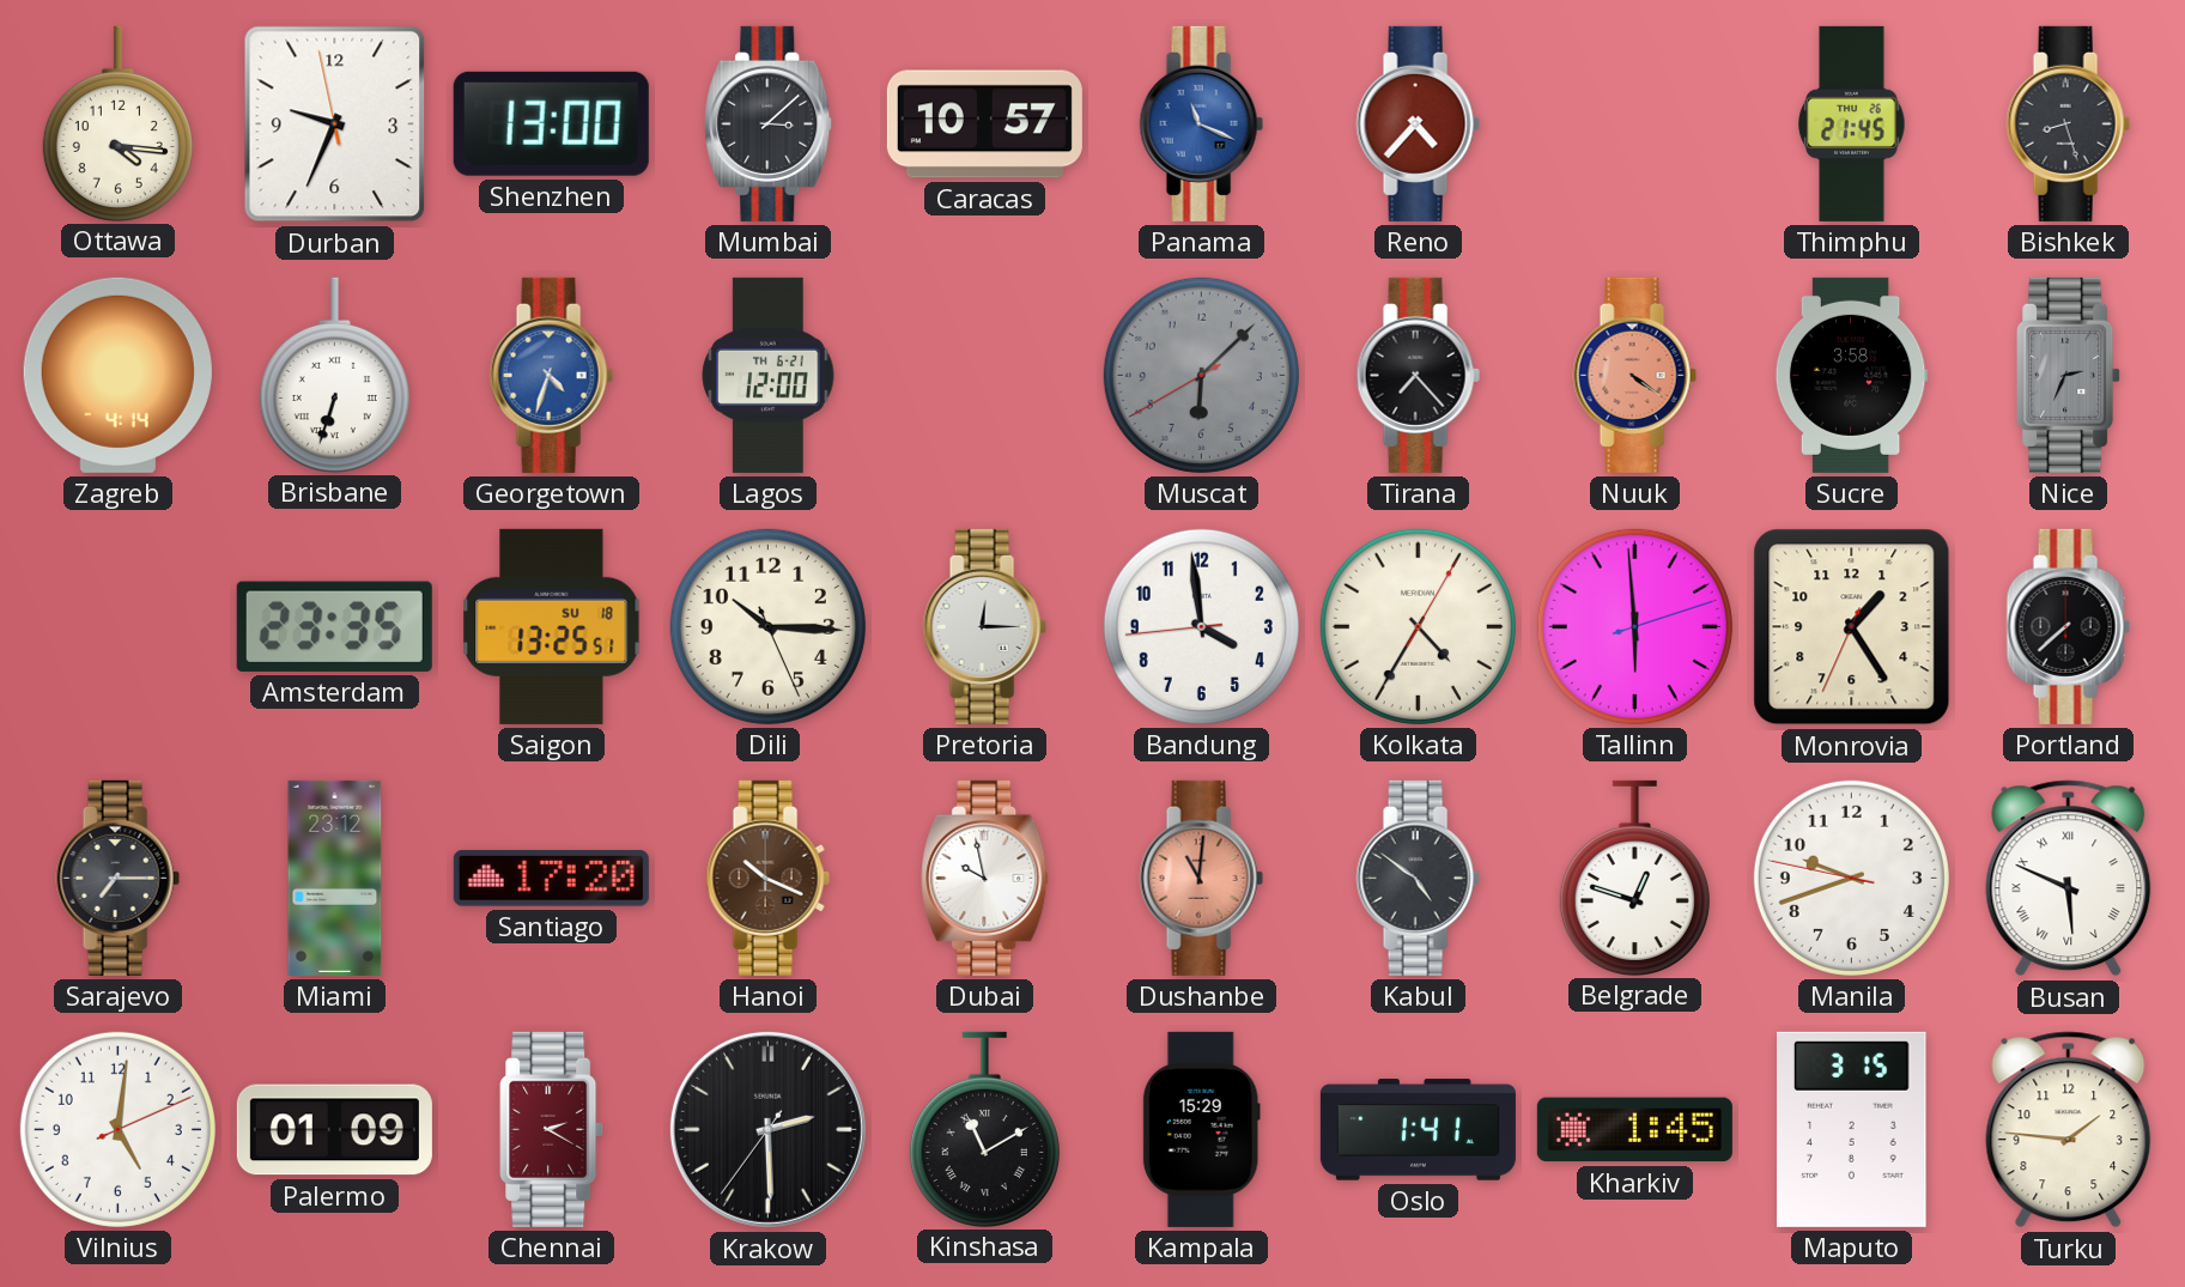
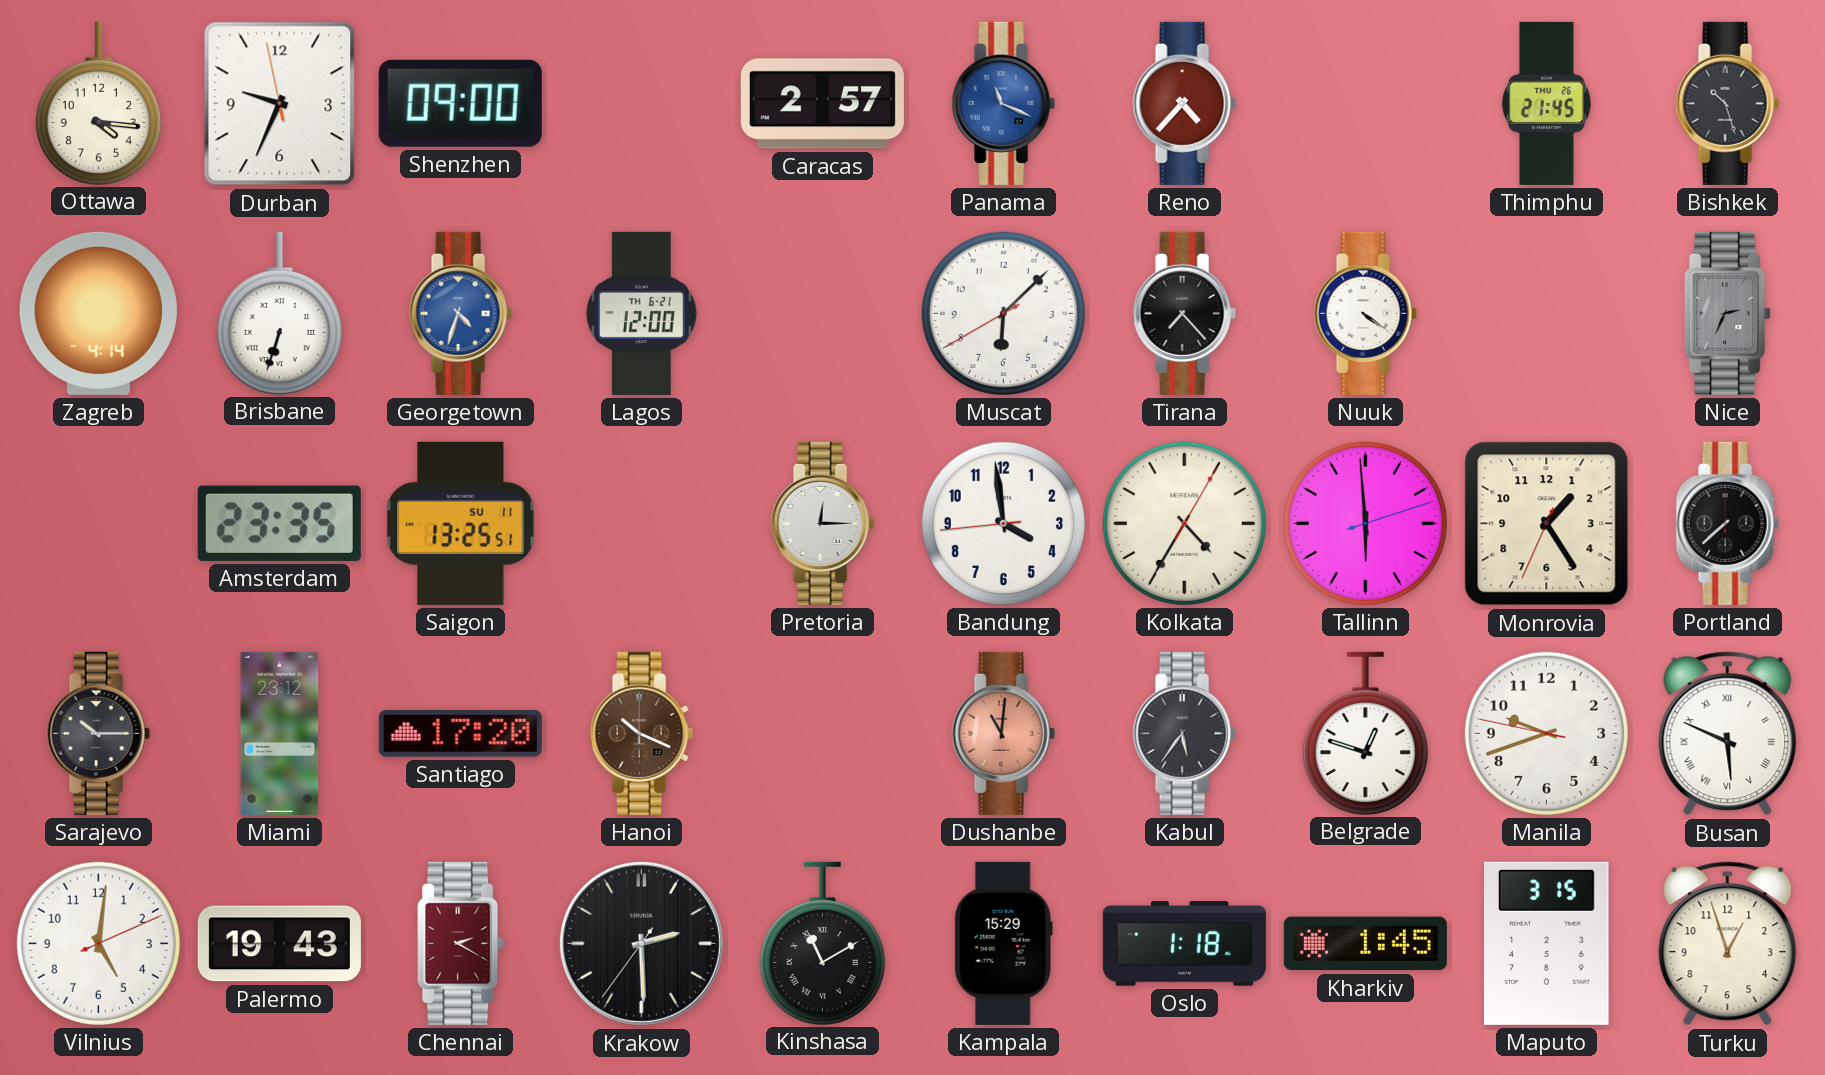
Shenzhen: 13:00 -> 09:00 (460, 103)
Mumbai: 3:08 -> none (769, 123)
Caracas: 10:57 -> 2:57 (822, 104)
Bishkek: 8:27 -> 10:27 (1727, 103)
Muscat dial: grey -> white (1003, 313)
Nuuk dial: salmon -> white (1365, 313)
Sucre: 3:58 -> none (1851, 375)
Saigon date: SU 18 -> SU 11 (461, 523)
Dili: 10:15 -> none (767, 626)
Sarajevo: 7:15 -> 10:15 (98, 733)
Dubai: 9:58 -> none (985, 878)
Kabul: 4:51 -> 5:36 (1184, 733)
Palermo: 01:09 -> 19:43 (279, 944)
Oslo: 1:41 -> 1:18 (1184, 944)
Turku: 1:46 -> 12:57 (1728, 944)
